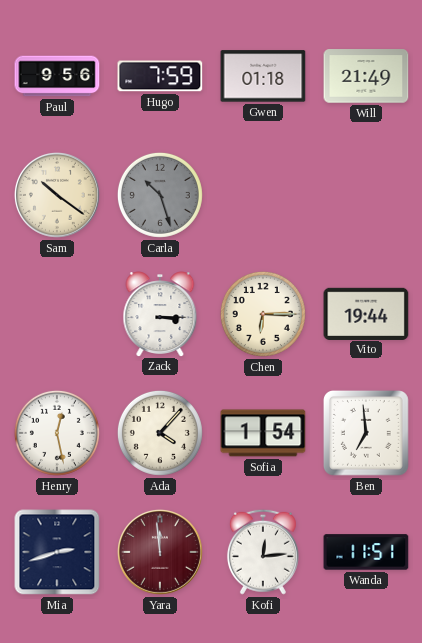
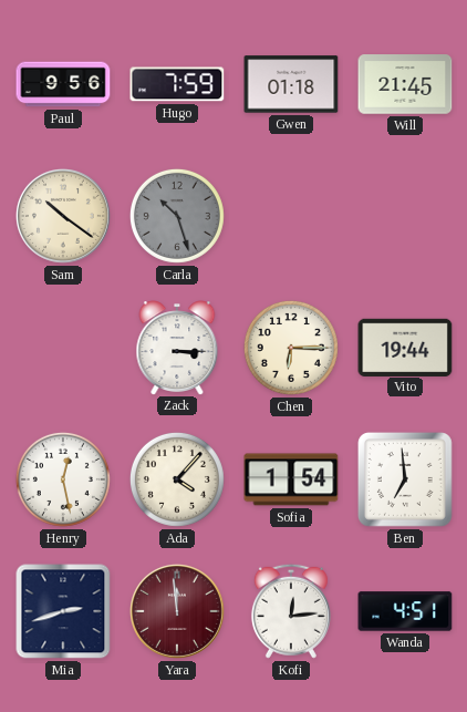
Will: 21:49 -> 21:45 (405, 84)
Wanda: 11:51 -> 4:51 (405, 611)
